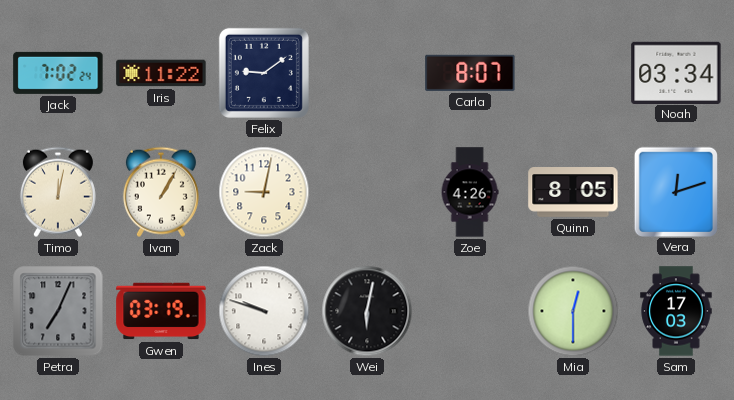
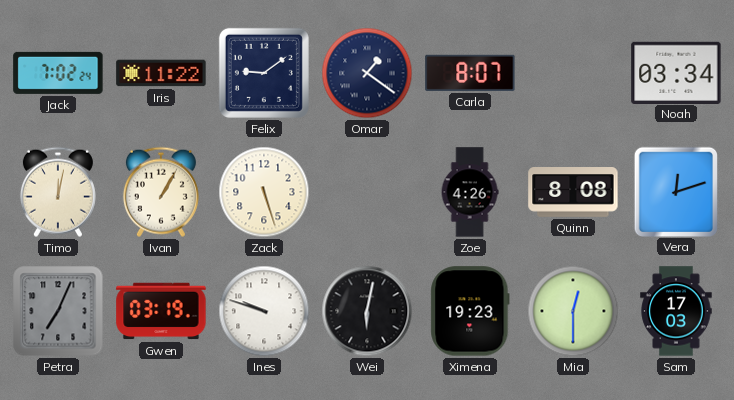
Omar: none -> 1:21 (367, 73)
Zack: 9:02 -> 5:27 (264, 192)
Quinn: 8:05 -> 8:08 (573, 193)
Ximena: none -> 19:23 (470, 311)
